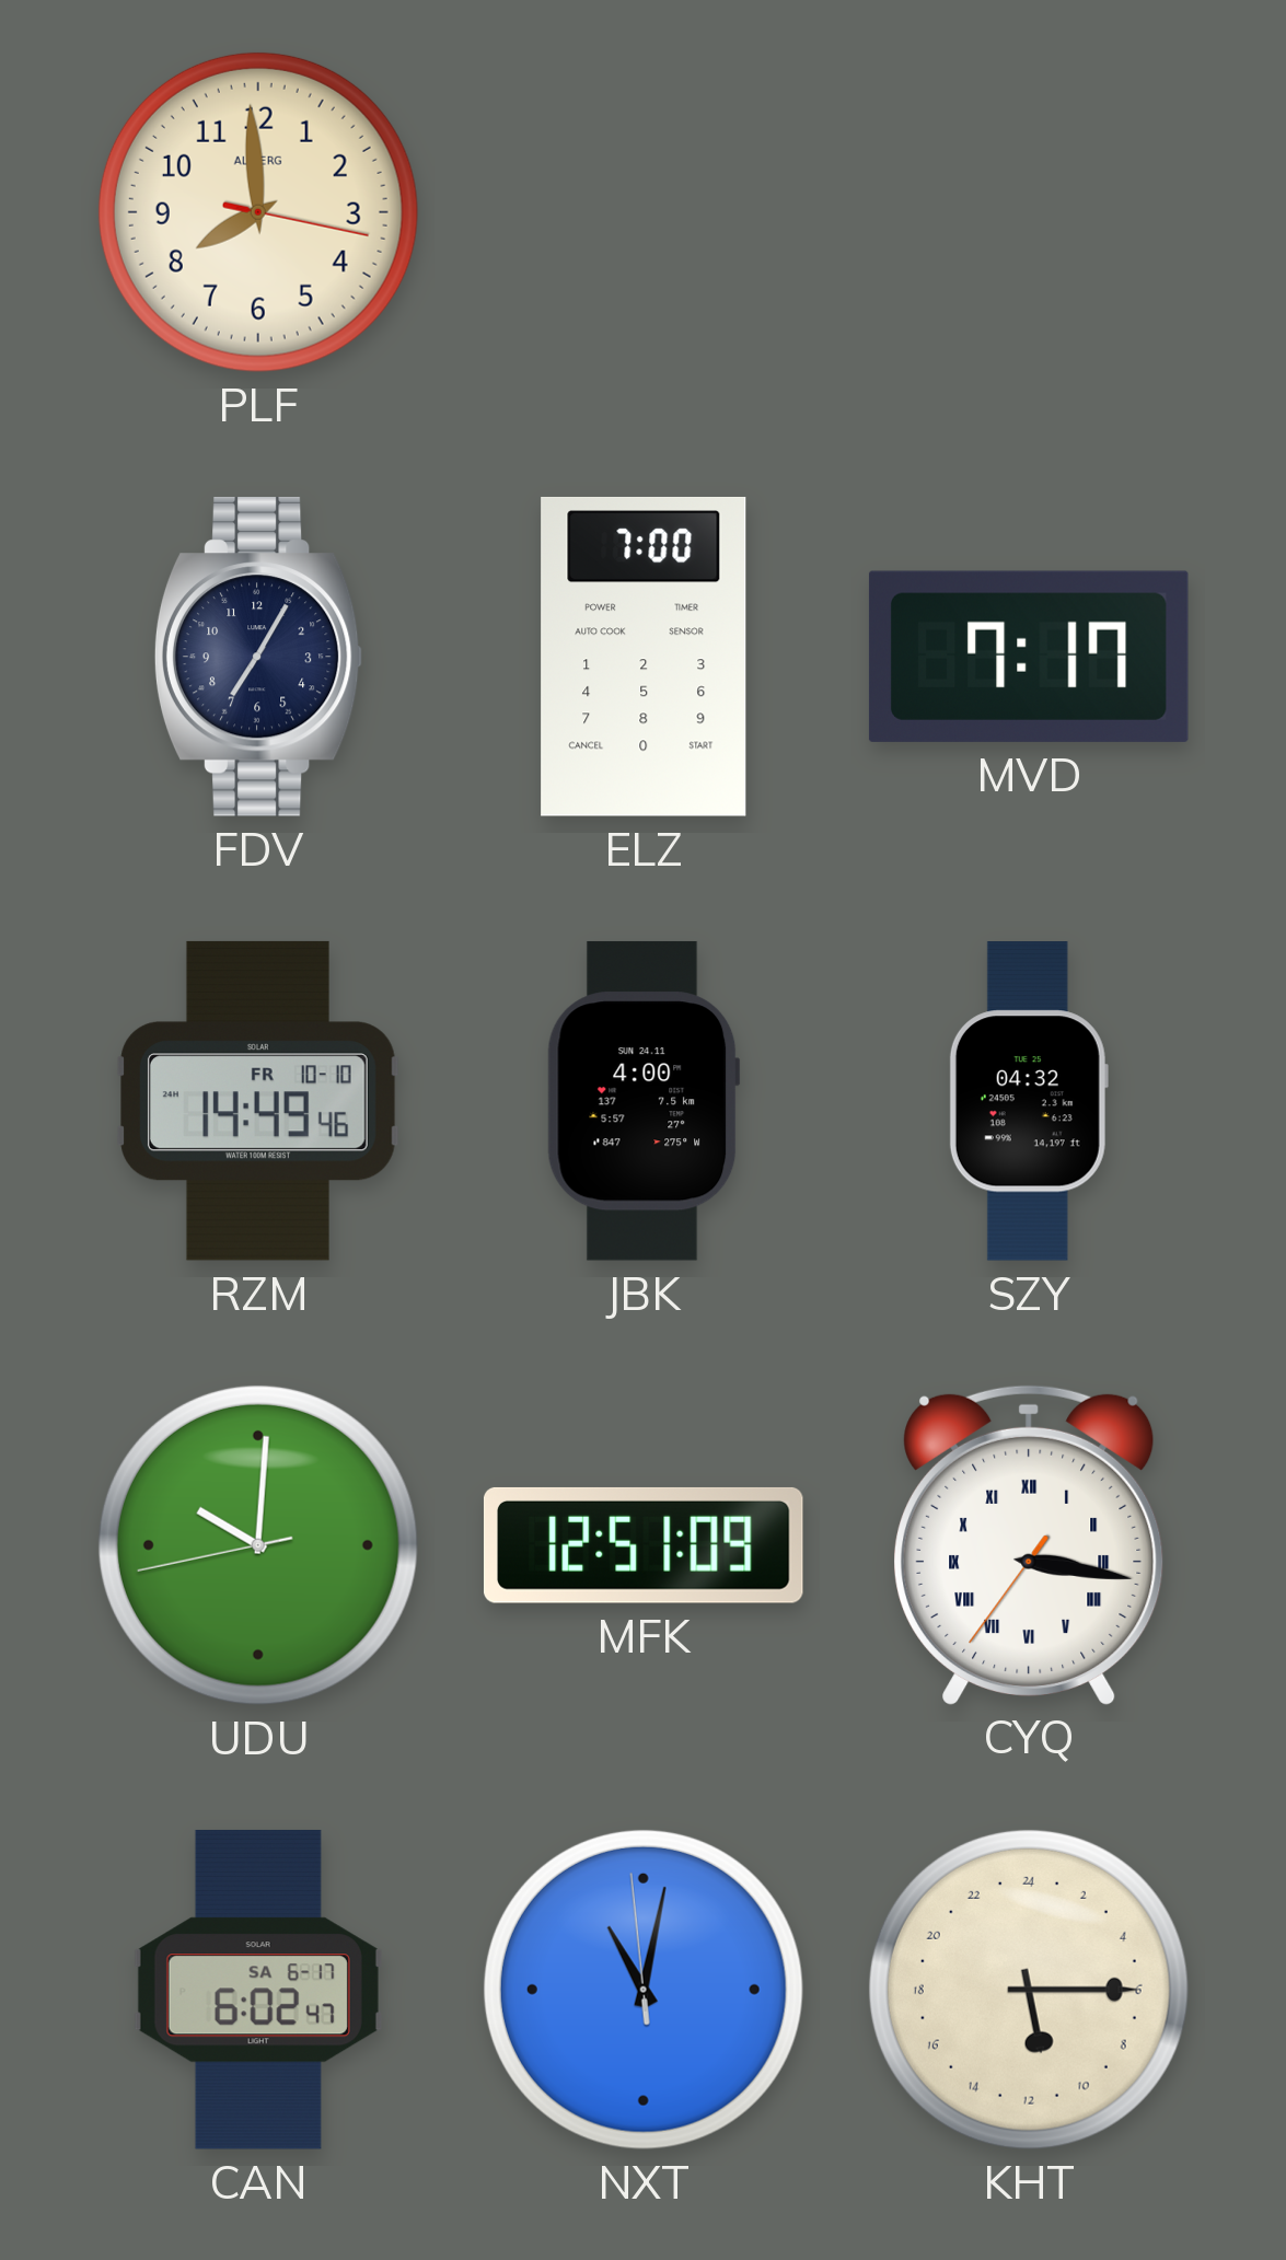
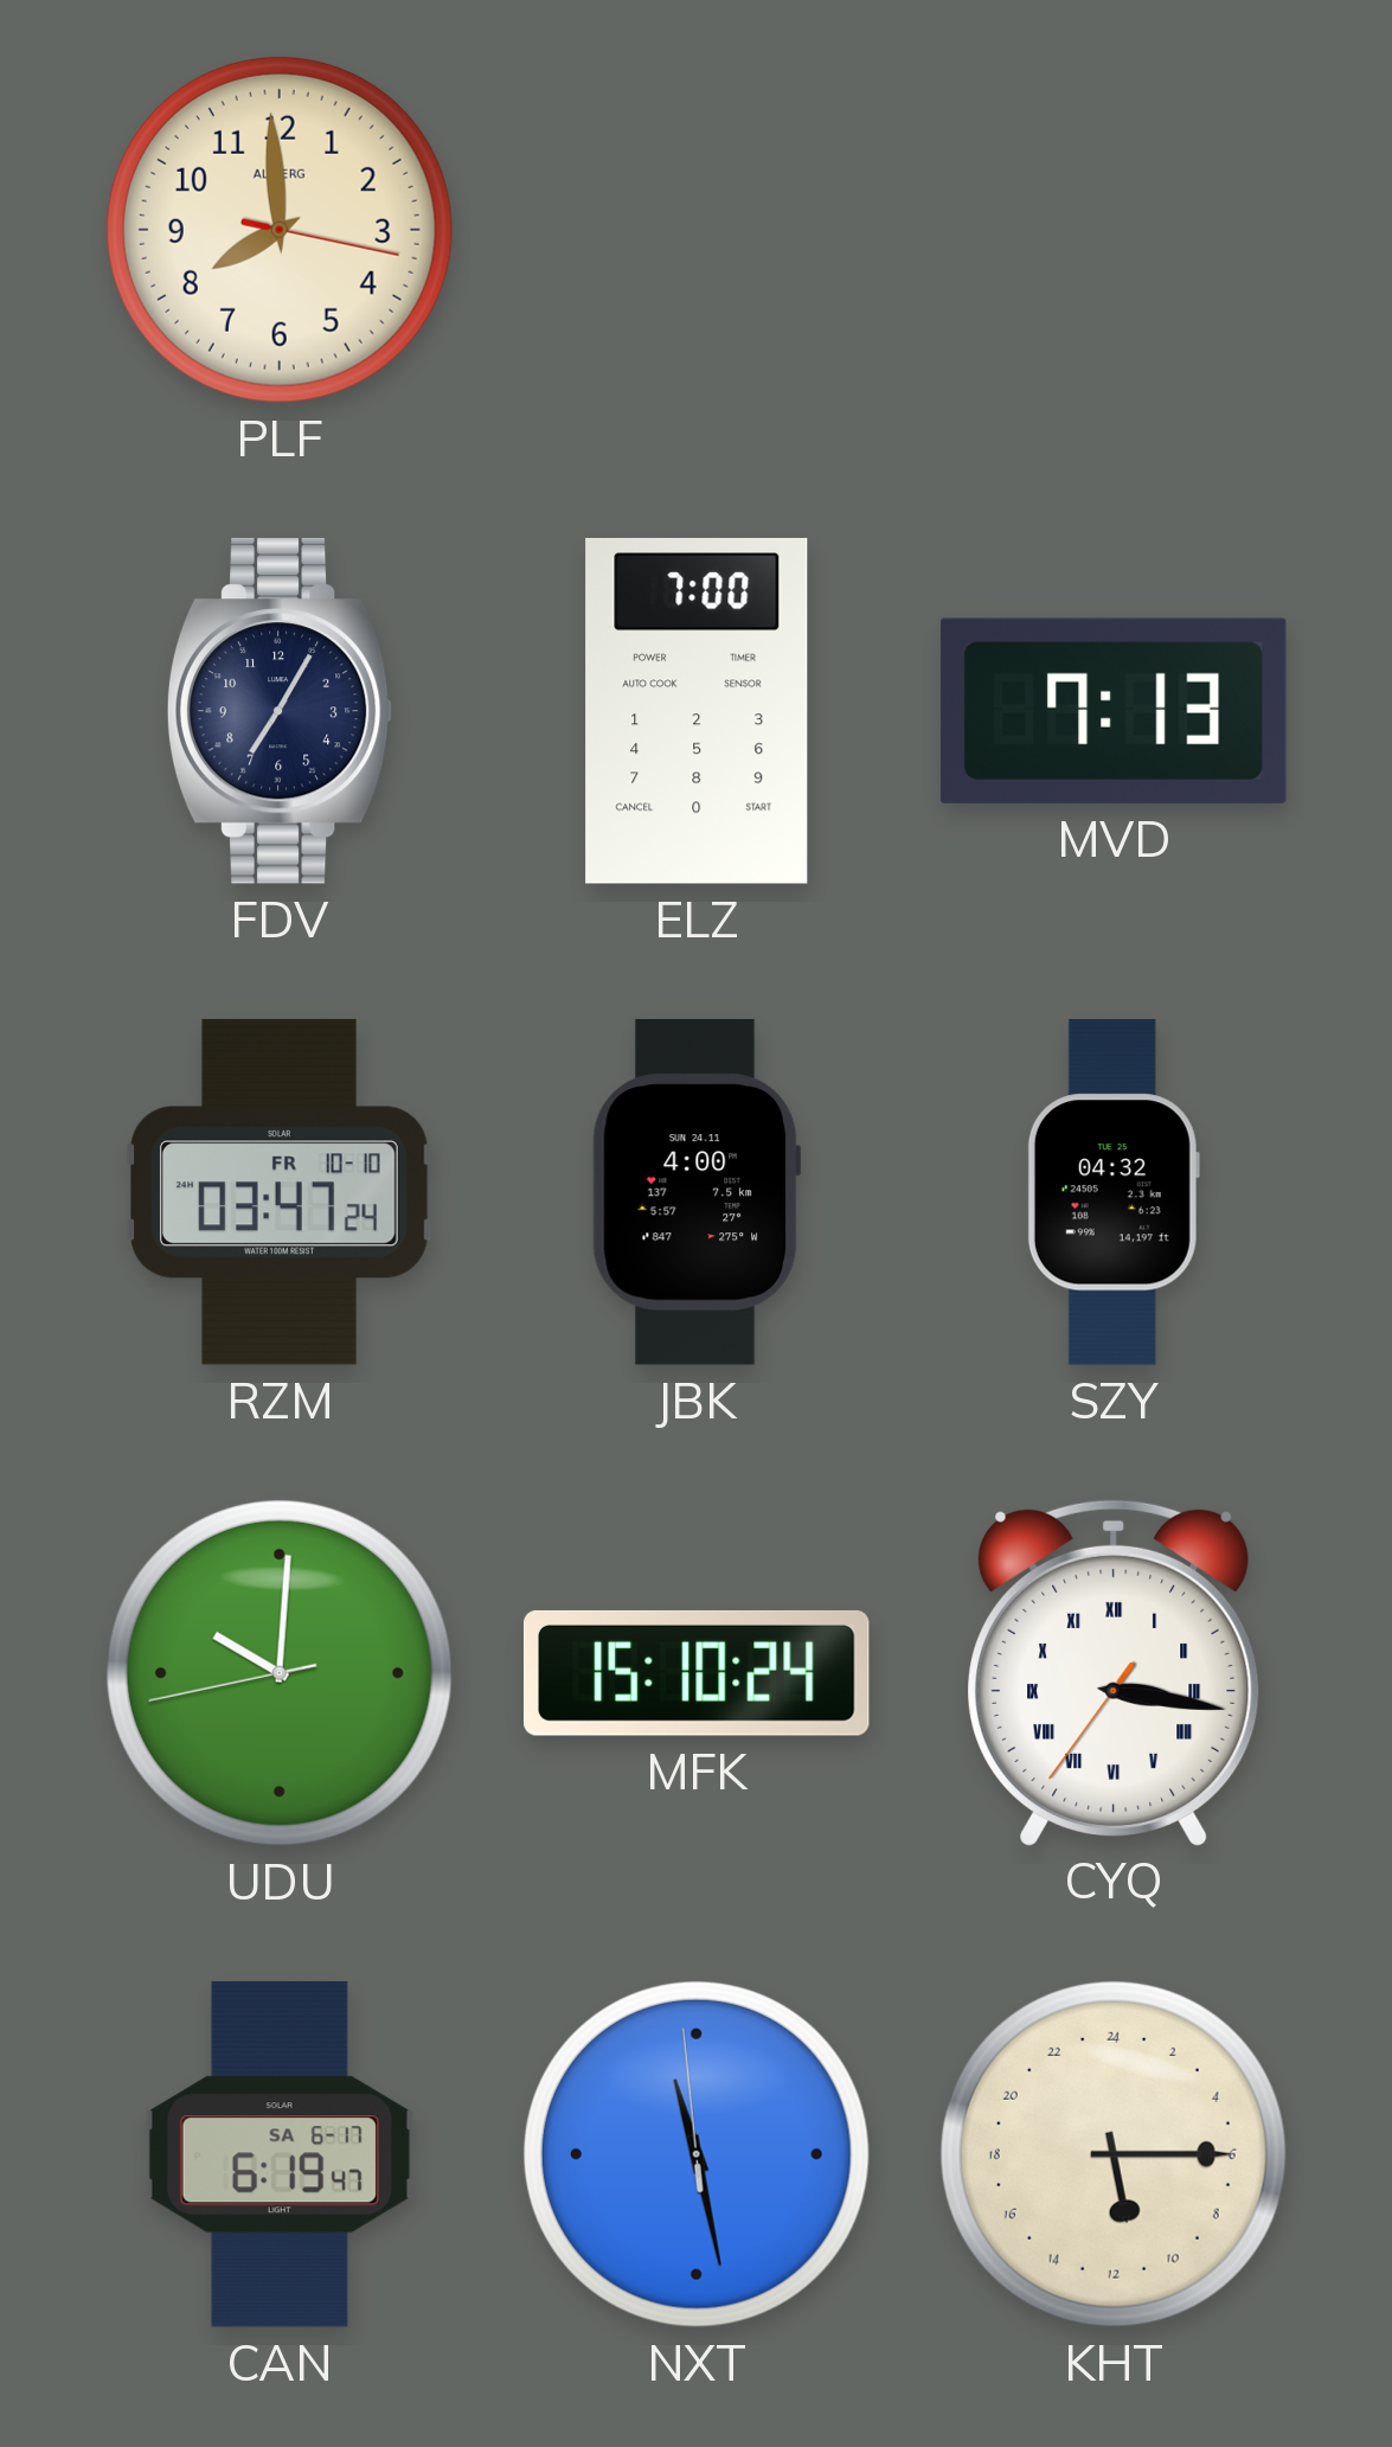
MVD: 7:17 -> 7:13 (1114, 711)
RZM: 14:49 -> 03:47 (280, 1192)
MFK: 12:51 -> 15:10 (697, 1673)
CAN: 6:02 -> 6:19 (280, 2154)
NXT: 11:01 -> 11:27 (697, 2154)
